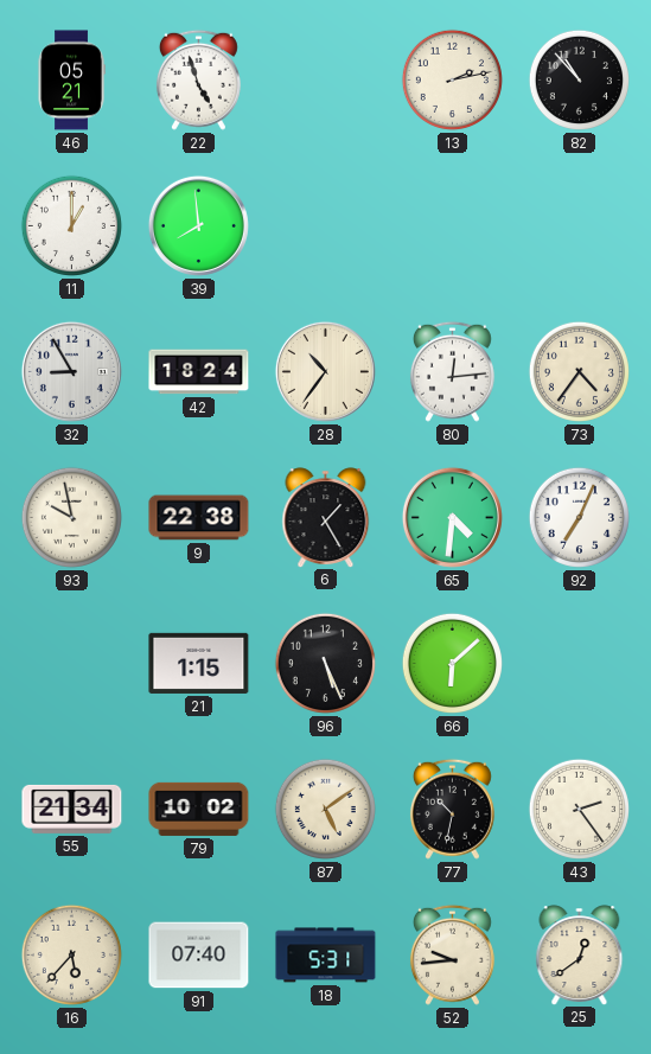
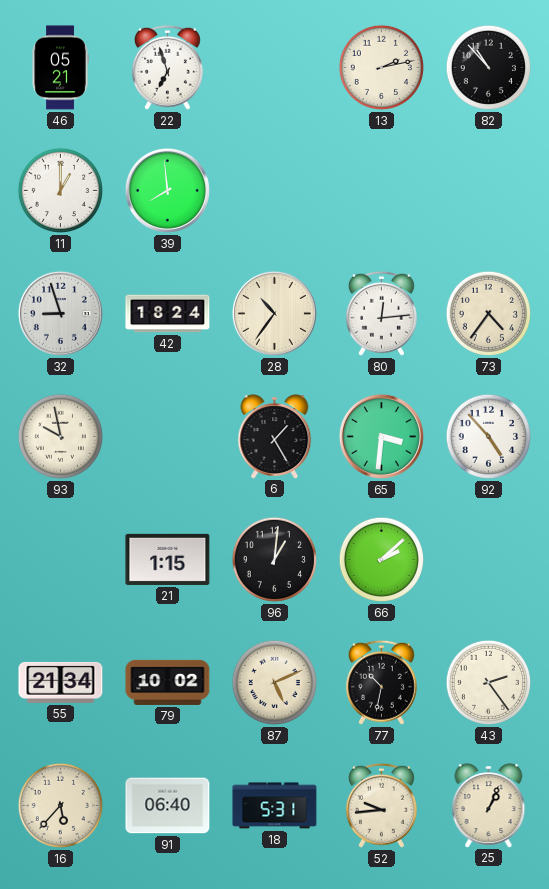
22: 4:57 -> 6:57 (167, 67)
32: 8:55 -> 8:57 (60, 313)
9: 22:38 -> none (199, 518)
65: 4:31 -> 3:31 (381, 436)
92: 7:04 -> 4:53 (488, 436)
96: 5:26 -> 1:01 (274, 559)
66: 6:08 -> 2:08 (381, 559)
87: 5:09 -> 5:11 (274, 682)
91: 07:40 -> 06:40 (168, 806)
25: 12:39 -> 1:04 (489, 805)
